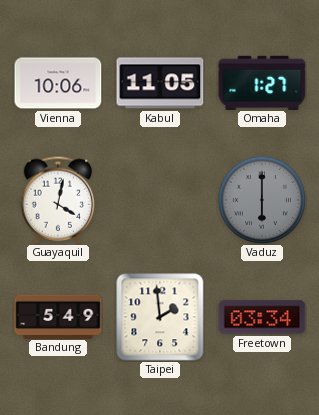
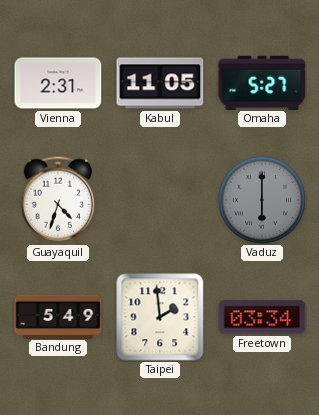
Vienna: 10:06 -> 2:31 (58, 83)
Omaha: 1:27 -> 5:27 (262, 82)
Guayaquil: 4:02 -> 4:33 (58, 200)
